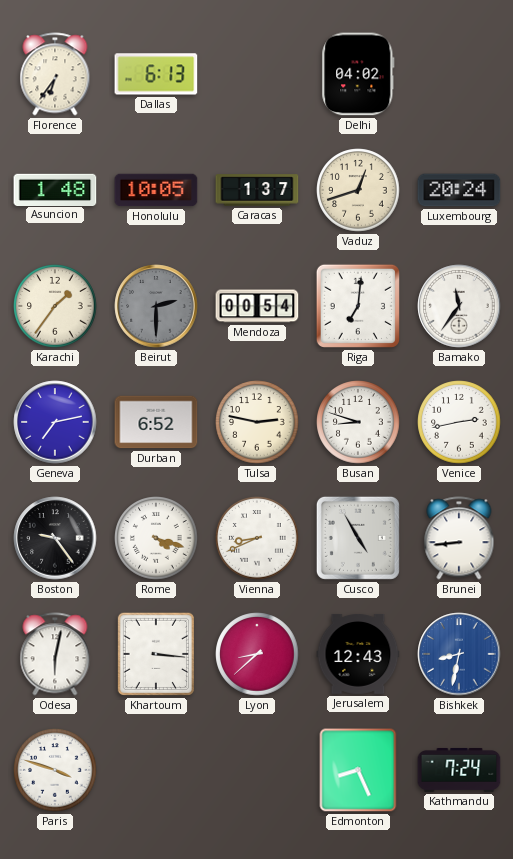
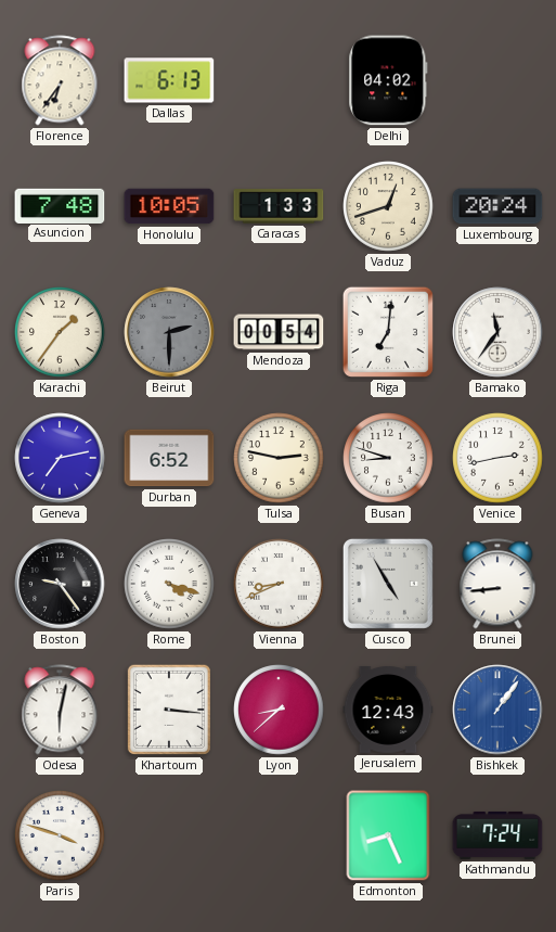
Asuncion: 1:48 -> 7:48 (60, 205)
Caracas: 1:37 -> 1:33 (279, 206)
Bishkek: 8:32 -> 1:06 (497, 710)
